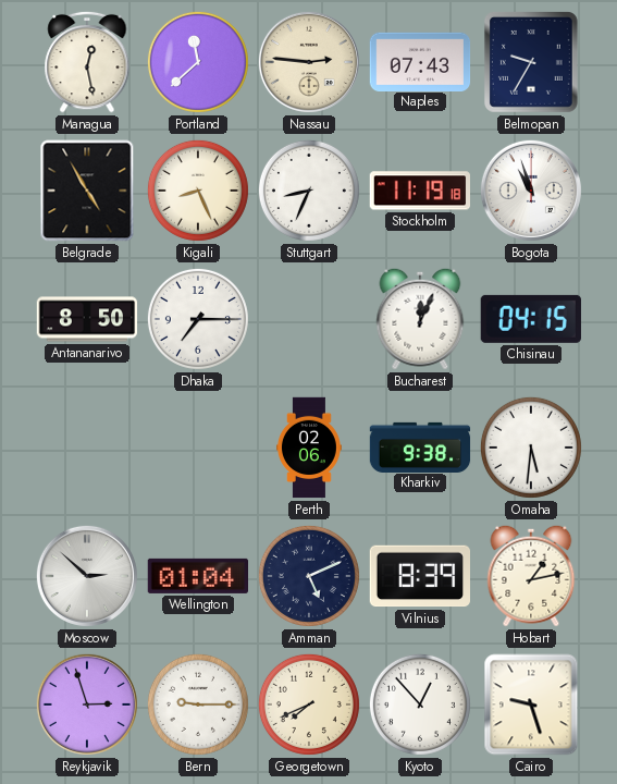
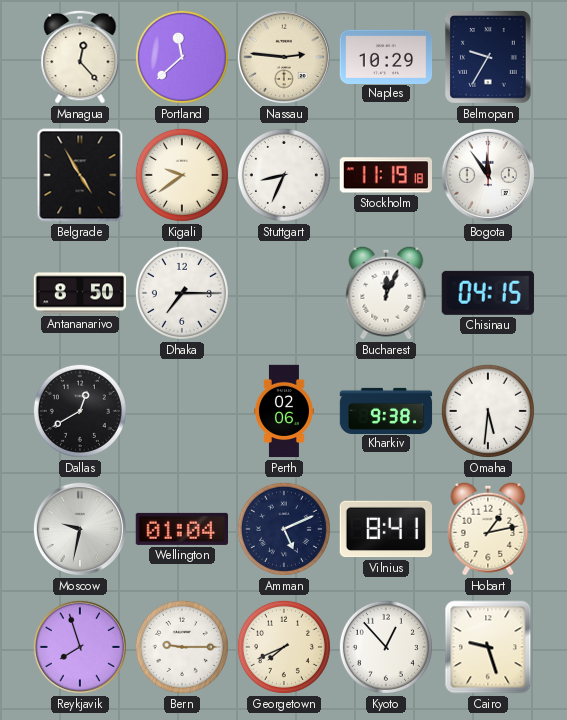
Managua: 12:28 -> 12:23 (80, 57)
Naples: 07:43 -> 10:29 (386, 56)
Kigali: 8:26 -> 9:39 (182, 175)
Bogota: 10:57 -> 11:54 (488, 175)
Dallas: none -> 12:40 (80, 411)
Moscow: 2:52 -> 9:32 (80, 529)
Vilnius: 8:39 -> 8:41 (386, 529)
Reykjavik: 2:57 -> 7:57 (80, 647)
